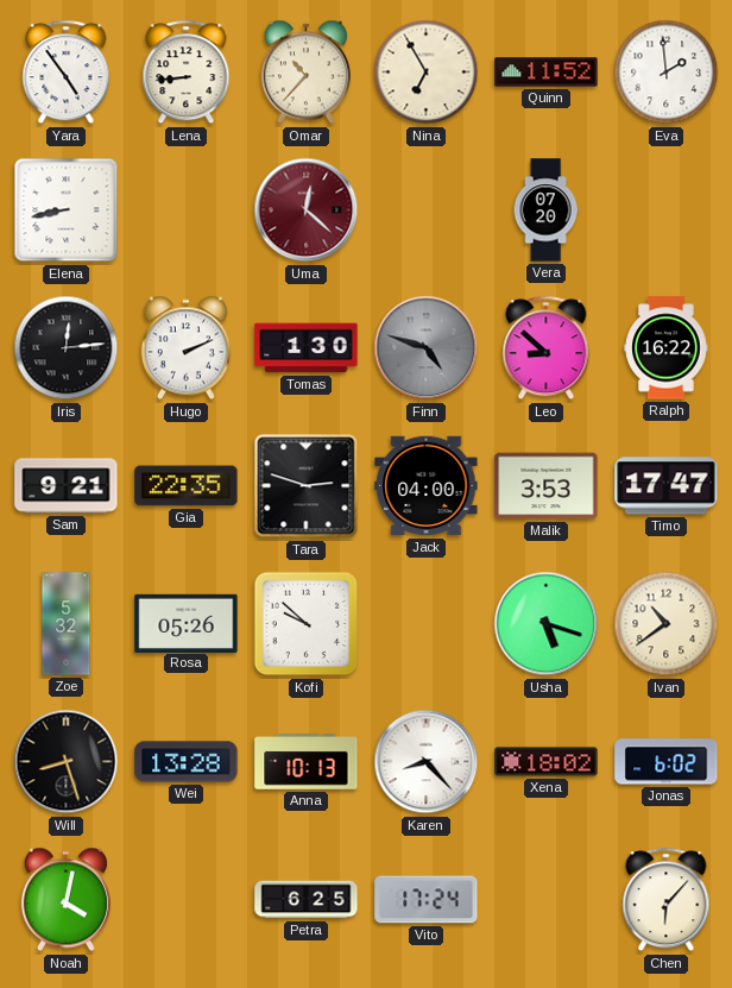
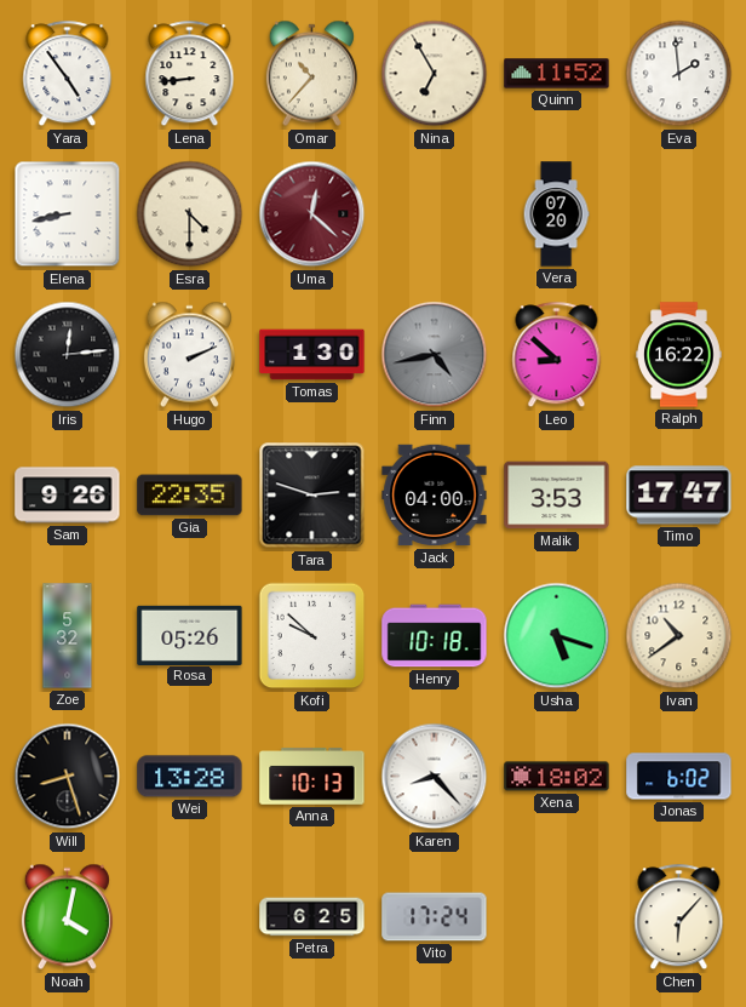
Esra: none -> 4:30 (190, 214)
Finn: 4:48 -> 4:43 (435, 355)
Sam: 9:21 -> 9:26 (68, 496)
Henry: none -> 10:18 (435, 636)
